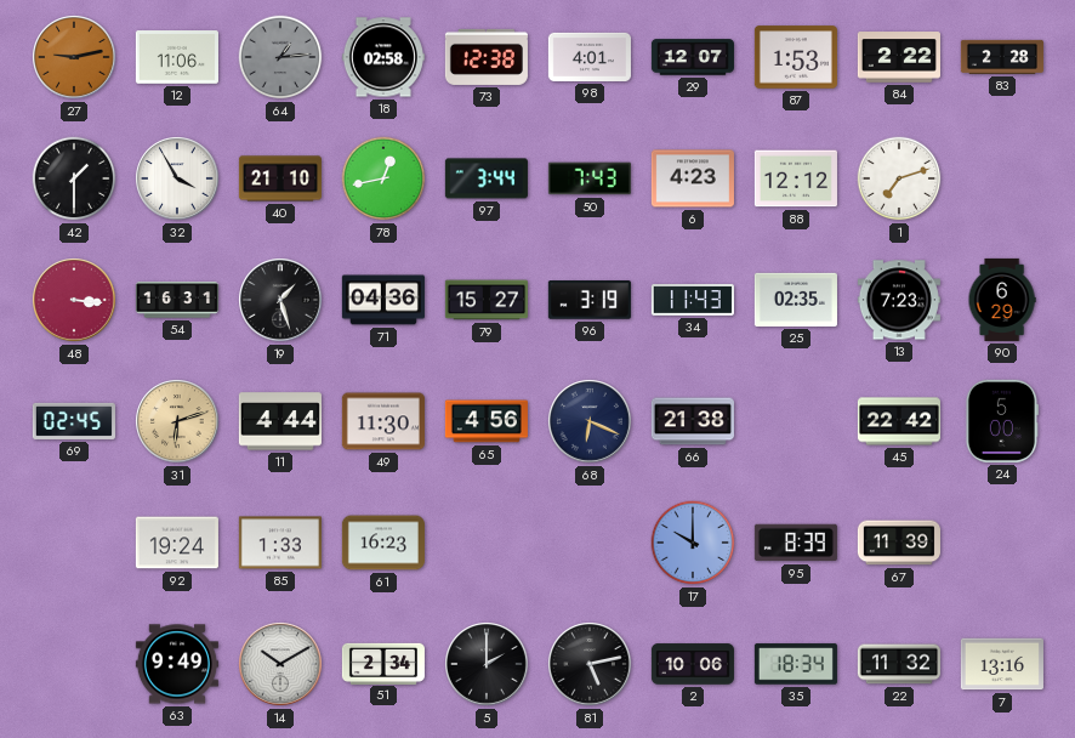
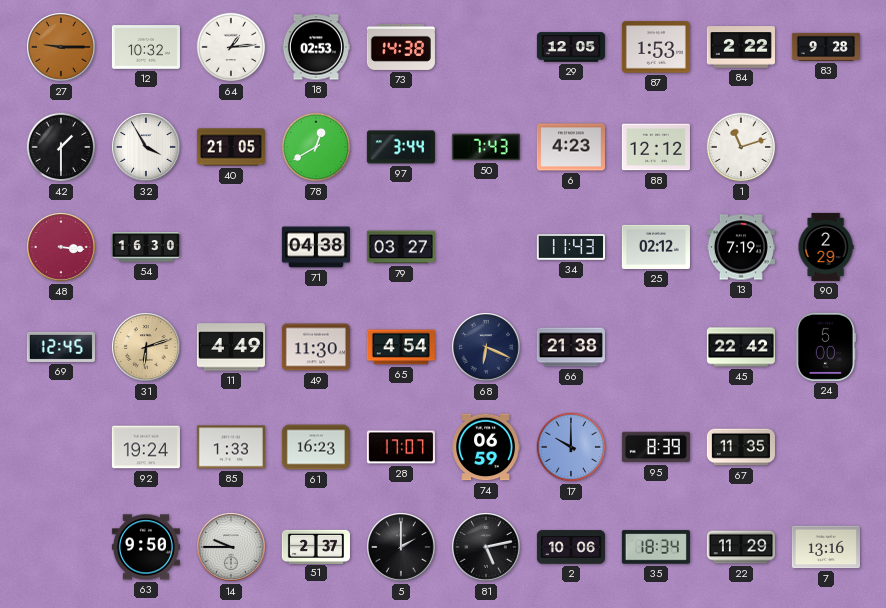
27: 9:13 -> 9:15 (62, 48)
12: 11:06 -> 10:32 (146, 47)
64 dial: grey -> white (231, 47)
18: 02:58 -> 02:53 (316, 47)
73: 12:38 -> 14:38 (401, 47)
98: 4:01 -> none (590, 57)
29: 12:07 -> 12:05 (571, 47)
83: 2:28 -> 9:28 (826, 47)
40: 21:10 -> 21:05 (231, 147)
78: 12:43 -> 12:40 (316, 147)
1: 7:12 -> 11:12 (741, 147)
54: 16:31 -> 16:30 (146, 247)
19: 1:27 -> none (281, 301)
71: 04:36 -> 04:38 (316, 247)
79: 15:27 -> 03:27 (401, 247)
96: 3:19 -> none (590, 300)
25: 02:35 -> 02:12 (656, 247)
13: 7:23 -> 7:19 (741, 247)
90: 6:29 -> 2:29 (826, 247)
69: 02:45 -> 12:45 (61, 347)
11: 4:44 -> 4:49 (231, 347)
65: 4:56 -> 4:54 (401, 347)
28: none -> 17:07 (401, 447)
74: none -> 06:59 (486, 447)
67: 11:39 -> 11:35 (741, 447)
63: 9:49 -> 9:50 (146, 547)
14: 10:10 -> 9:45 (232, 548)
51: 2:34 -> 2:37 (316, 546)
22: 11:32 -> 11:29 (741, 547)
